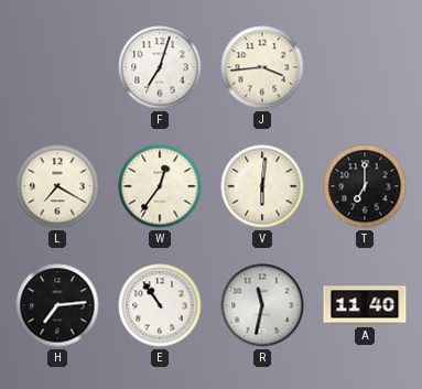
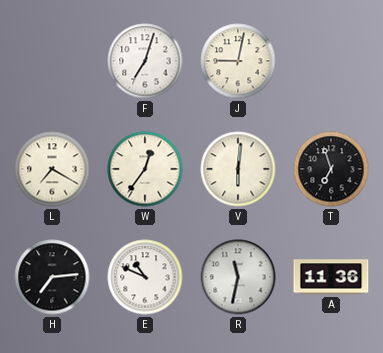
J: 3:44 -> 9:02 (238, 61)
T: 7:00 -> 6:57 (331, 169)
E: 10:54 -> 10:49 (145, 277)
A: 11:40 -> 11:36 (331, 277)
